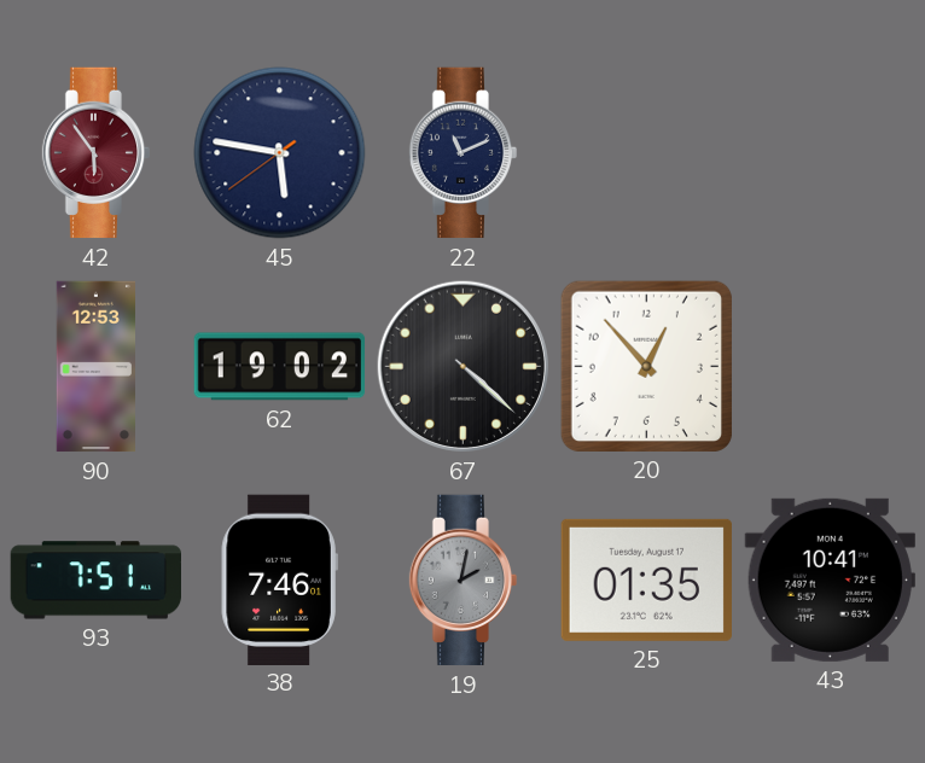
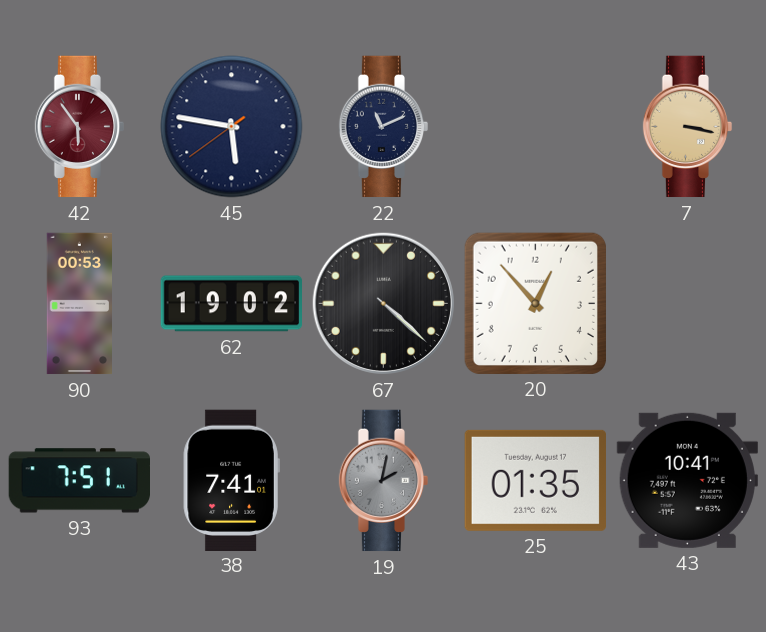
7: none -> 3:17 (688, 127)
90: 12:53 -> 00:53 (79, 304)
38: 7:46 -> 7:41 (231, 480)
